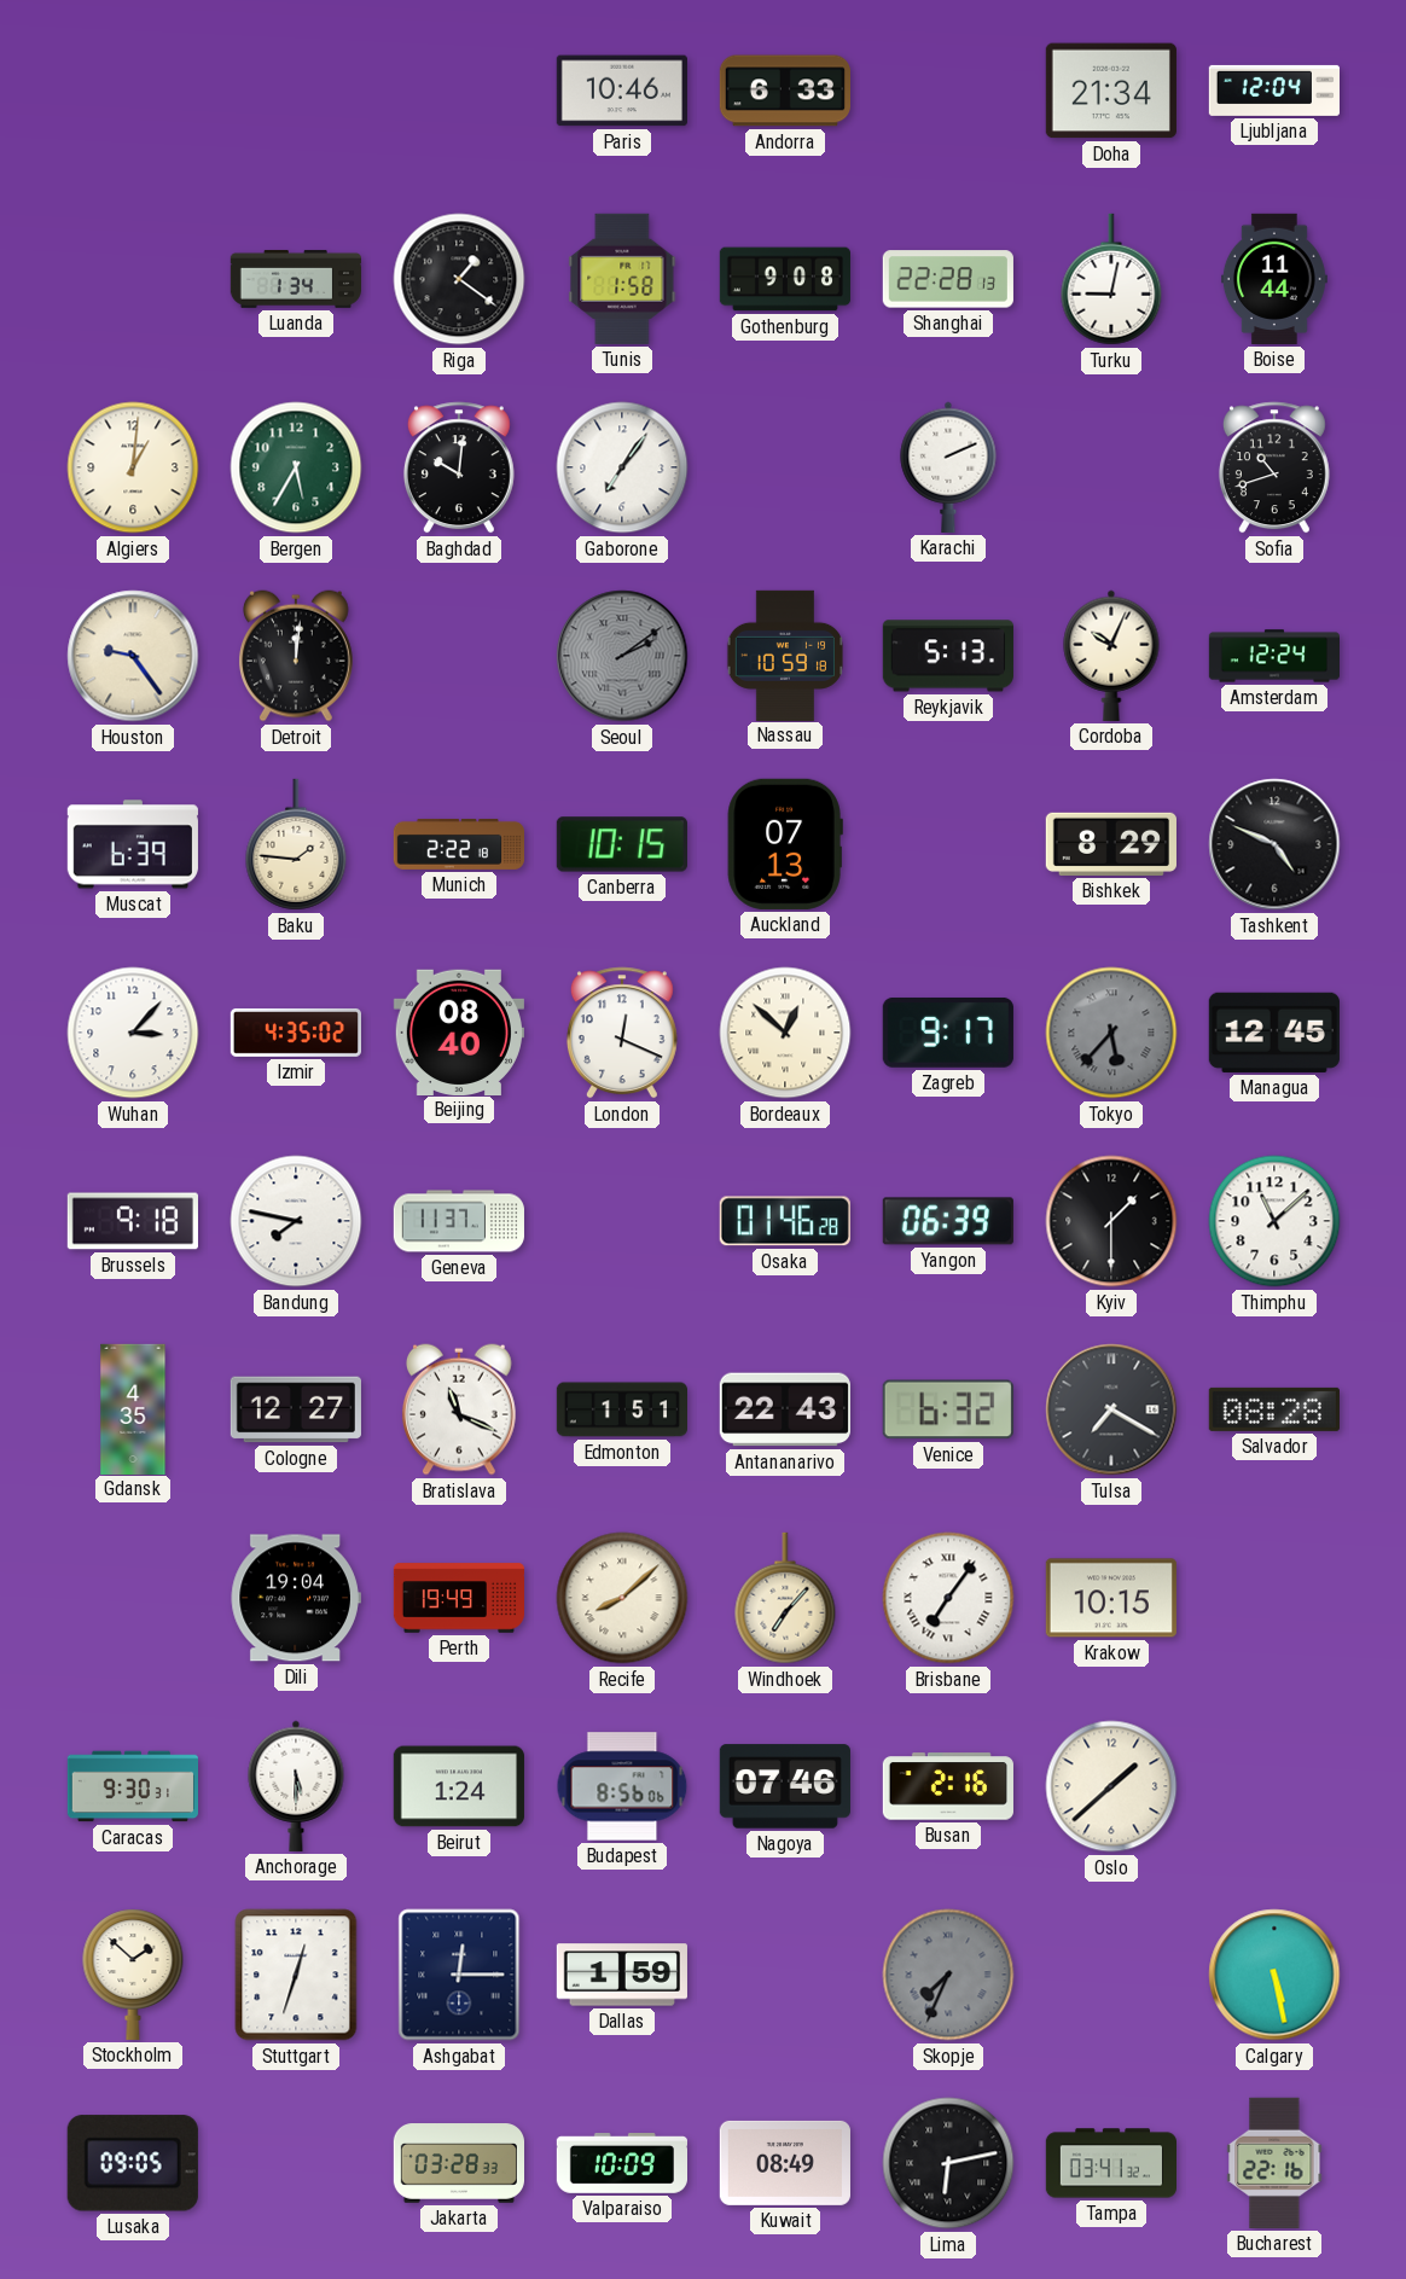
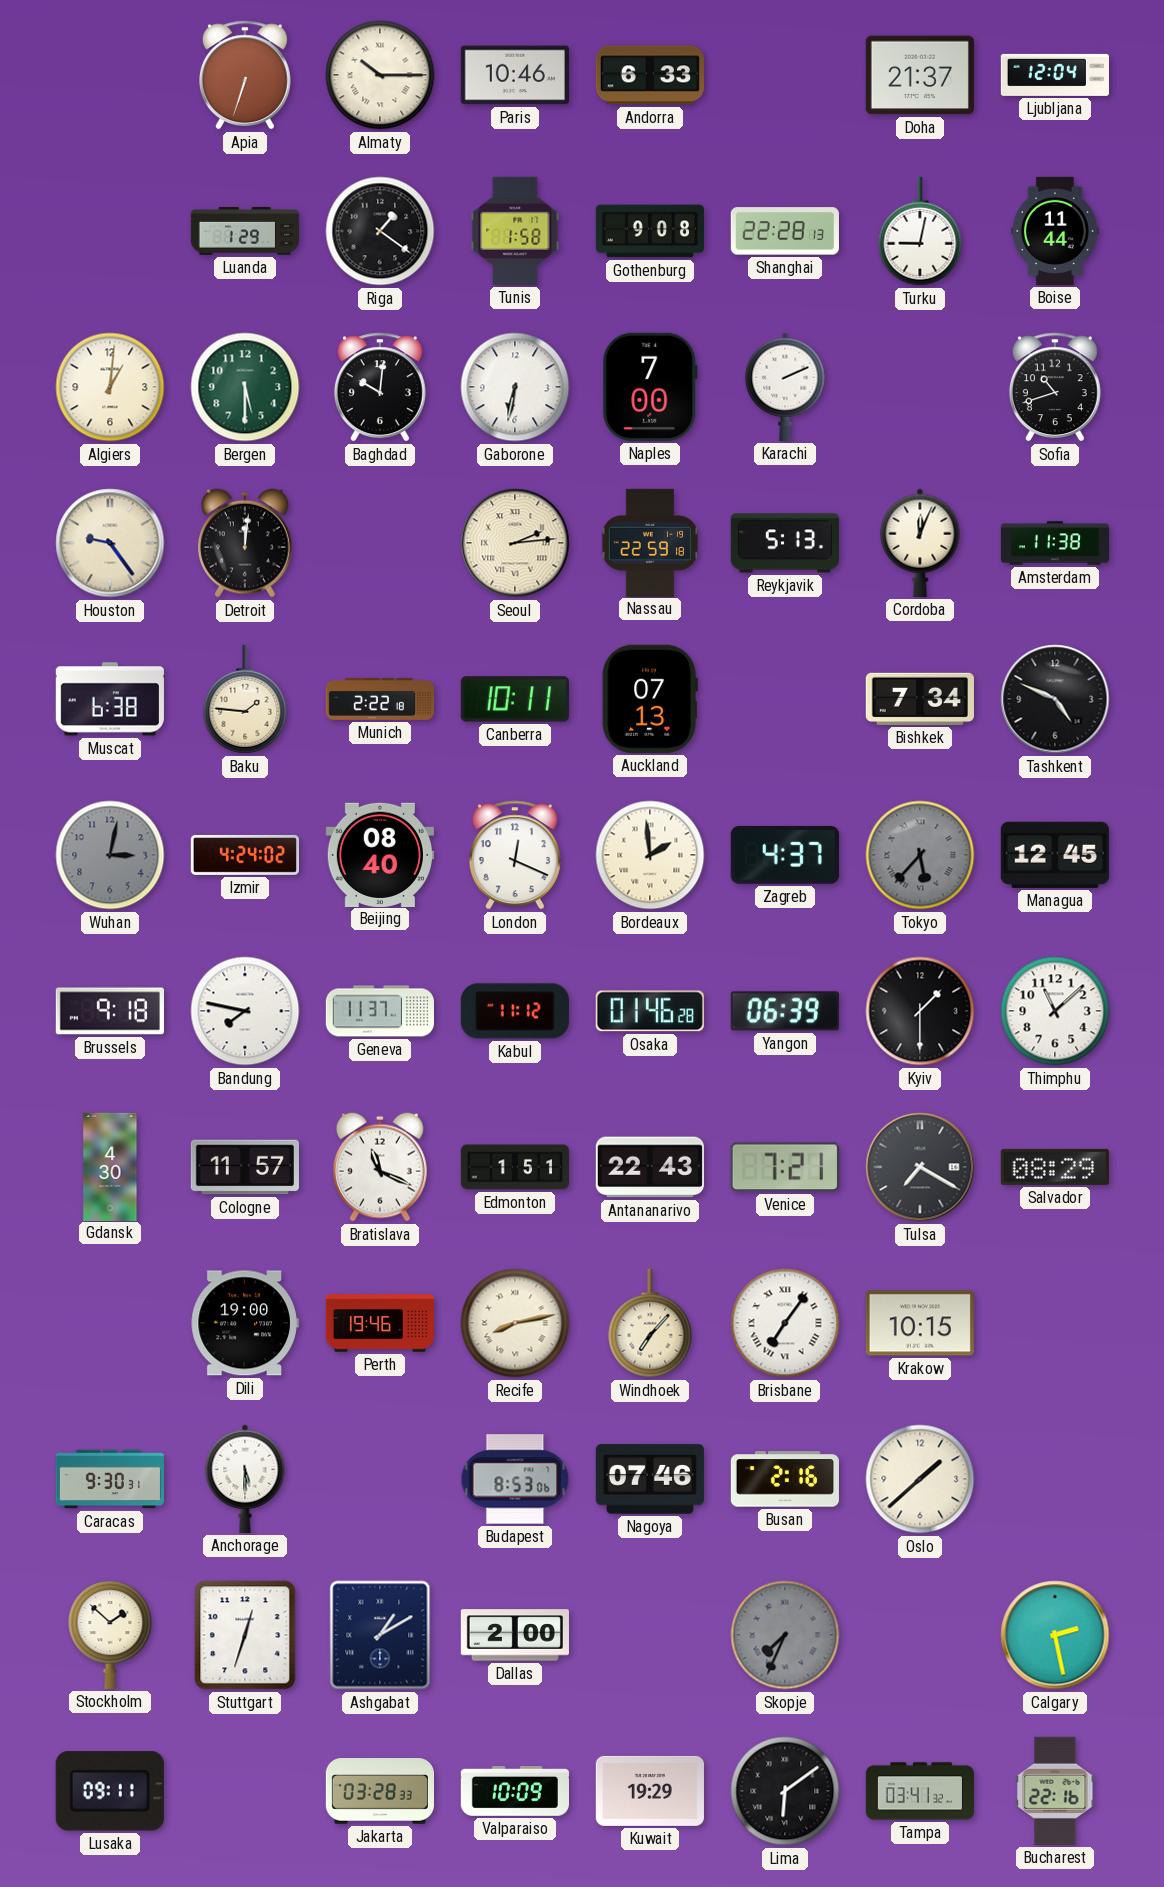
Apia: none -> 6:33 (245, 75)
Almaty: none -> 10:15 (380, 75)
Doha: 21:34 -> 21:37 (920, 75)
Luanda: 1:34 -> 1:29 (244, 231)
Bergen: 5:35 -> 5:30 (245, 387)
Gaborone: 7:06 -> 6:32 (515, 387)
Naples: none -> 7:00 (650, 387)
Seoul: 2:09 -> 2:14 (515, 543)
Seoul dial: grey -> cream (515, 543)
Nassau: 10:59 -> 22:59 (649, 542)
Cordoba: 10:04 -> 12:04 (920, 543)
Amsterdam: 12:24 -> 11:38 (1054, 543)
Muscat: 6:39 -> 6:38 (110, 699)
Canberra: 10:15 -> 10:11 (515, 699)
Bishkek: 8:29 -> 7:34 (920, 699)
Wuhan: 3:07 -> 3:02 (110, 855)
Wuhan dial: white -> grey (110, 855)
Izmir: 4:35 -> 4:24 (244, 855)
Bordeaux: 12:52 -> 1:59 (650, 855)
Zagreb: 9:17 -> 4:37 (785, 855)
Kabul: none -> 11:12 (515, 1011)
Gdansk: 4:35 -> 4:30 (110, 1166)
Cologne: 12:27 -> 11:57 (245, 1167)
Venice: 6:32 -> 7:21 (785, 1167)
Salvador: 08:28 -> 08:29 (1055, 1167)
Dili: 19:04 -> 19:00 (245, 1323)
Perth: 19:49 -> 19:46 (380, 1323)
Recife: 8:08 -> 8:13 (515, 1323)
Beirut: 1:24 -> none (459, 1786)
Budapest: 8:56 -> 8:53 (515, 1479)
Ashgabat: 12:15 -> 1:10 (380, 1635)
Dallas: 1:59 -> 2:00 (515, 1635)
Calgary: 5:28 -> 2:28 (1055, 1635)
Lusaka: 09:05 -> 09:11 (110, 1791)
Kuwait: 08:49 -> 19:29 (650, 1791)
Lima: 6:13 -> 6:09 (785, 1791)
